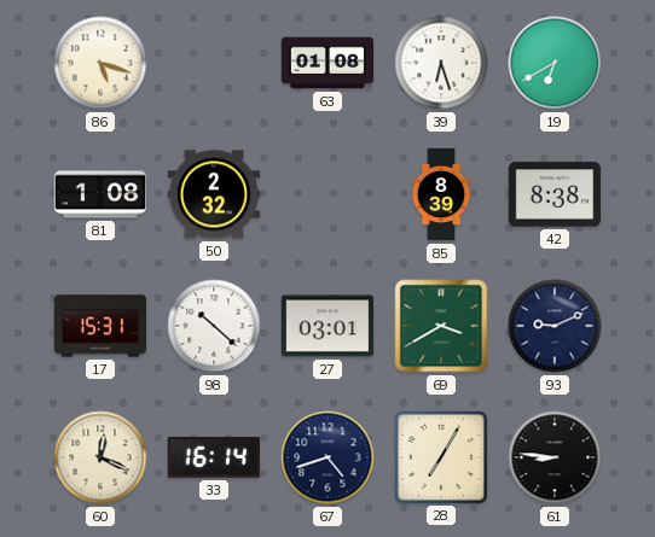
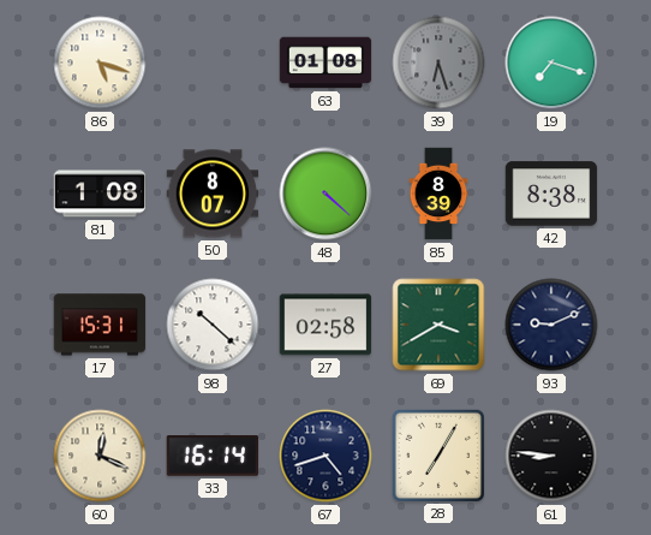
39 dial: white -> grey (438, 63)
19: 6:40 -> 7:18 (551, 63)
50: 2:32 -> 8:07 (213, 194)
48: none -> 4:22 (325, 194)
27: 03:01 -> 02:58 (325, 325)
